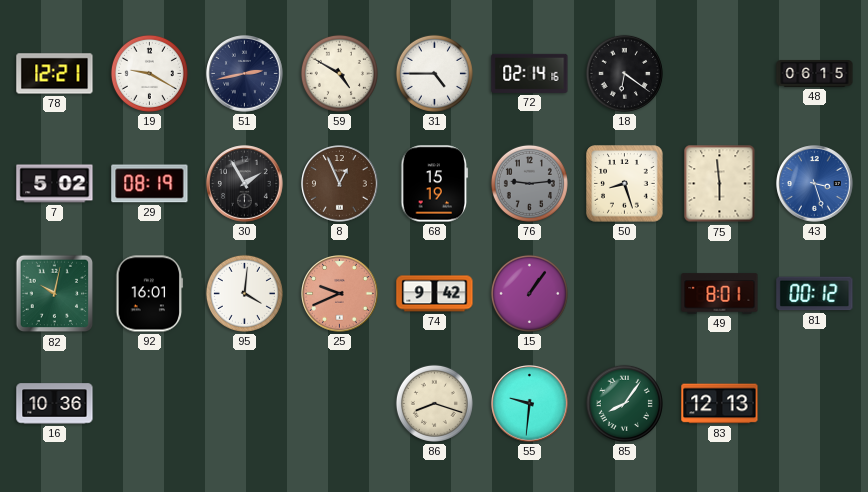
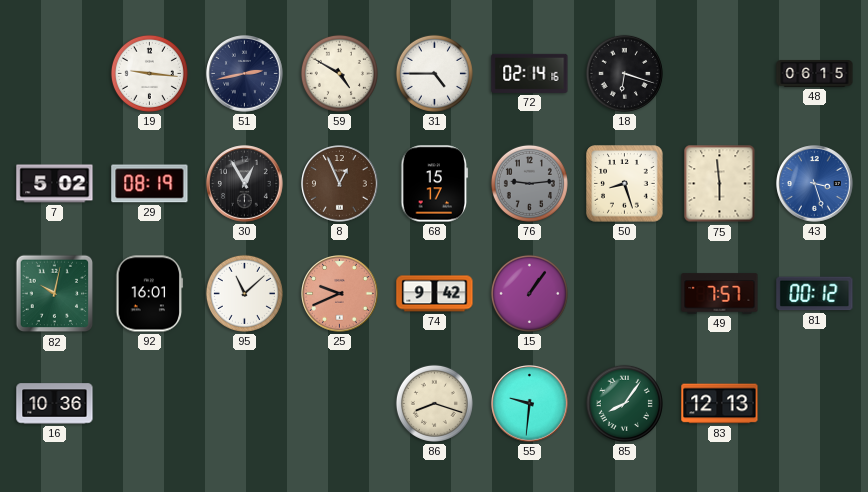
78: 12:21 -> none (55, 74)
19: 9:20 -> 9:16 (149, 73)
18: 6:21 -> 6:18 (624, 73)
30: 1:55 -> 12:55 (245, 184)
68: 15:19 -> 15:17 (435, 184)
95: 4:01 -> 11:08 (244, 293)
49: 8:01 -> 7:57 (720, 294)
